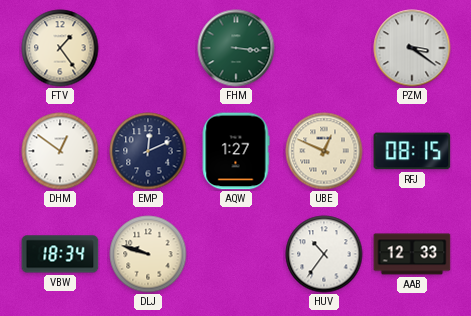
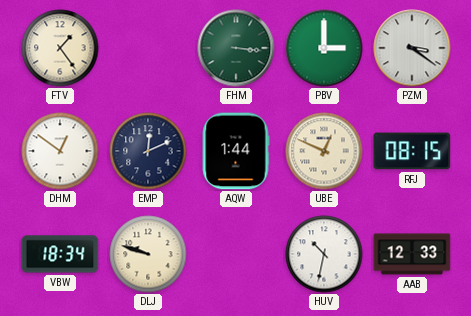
PBV: none -> 3:00 (324, 48)
AQW: 1:27 -> 1:44 (236, 151)
HUV: 10:36 -> 10:32 (324, 254)
